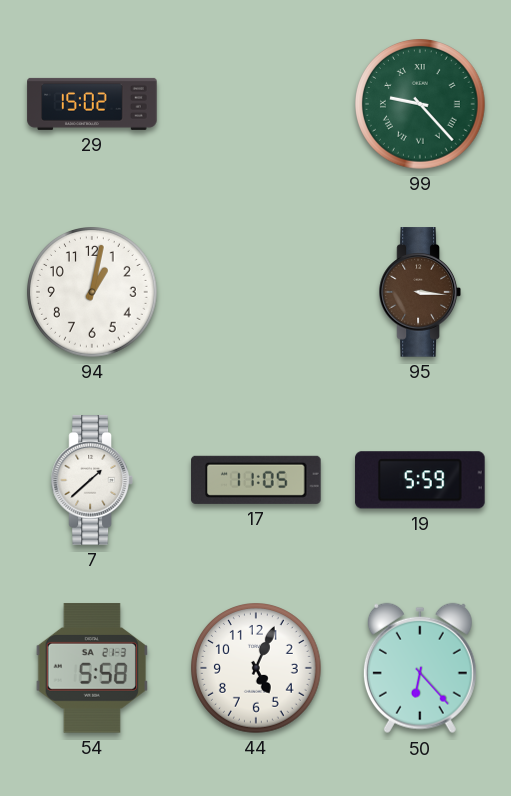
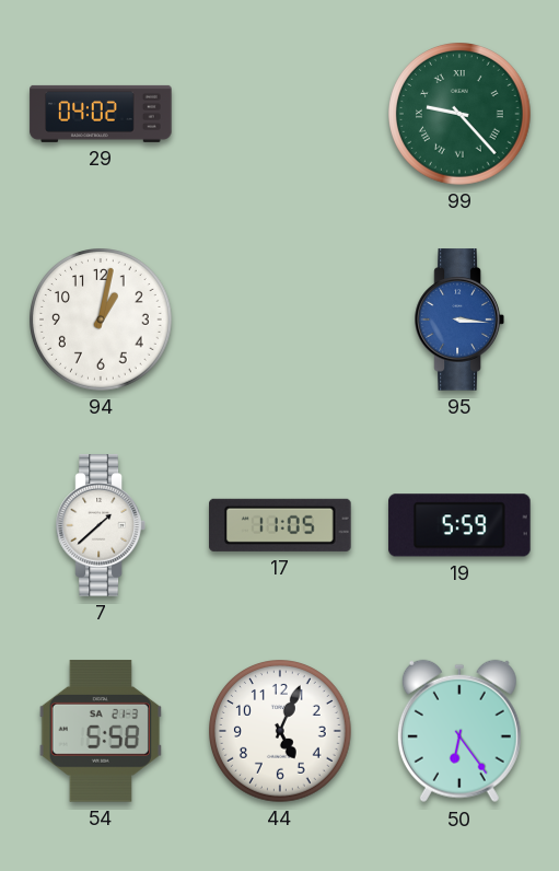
29: 15:02 -> 04:02 (101, 114)
95 dial: brown -> blue (459, 320)
50: 6:23 -> 6:24 (459, 731)
